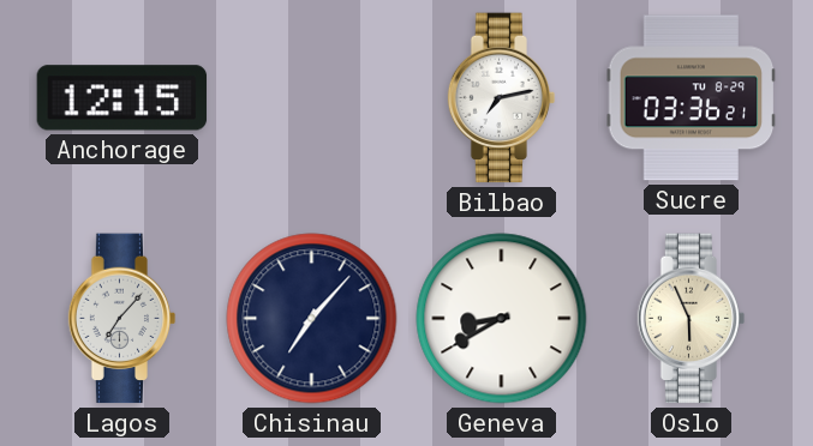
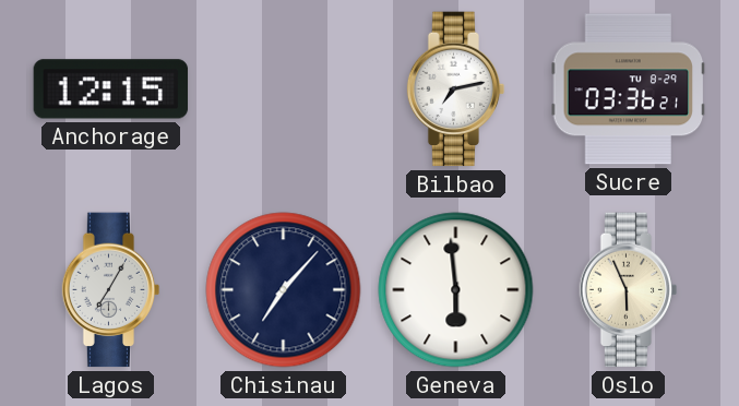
Lagos: 7:07 -> 7:05 (111, 290)
Geneva: 8:40 -> 5:59 (456, 290)
